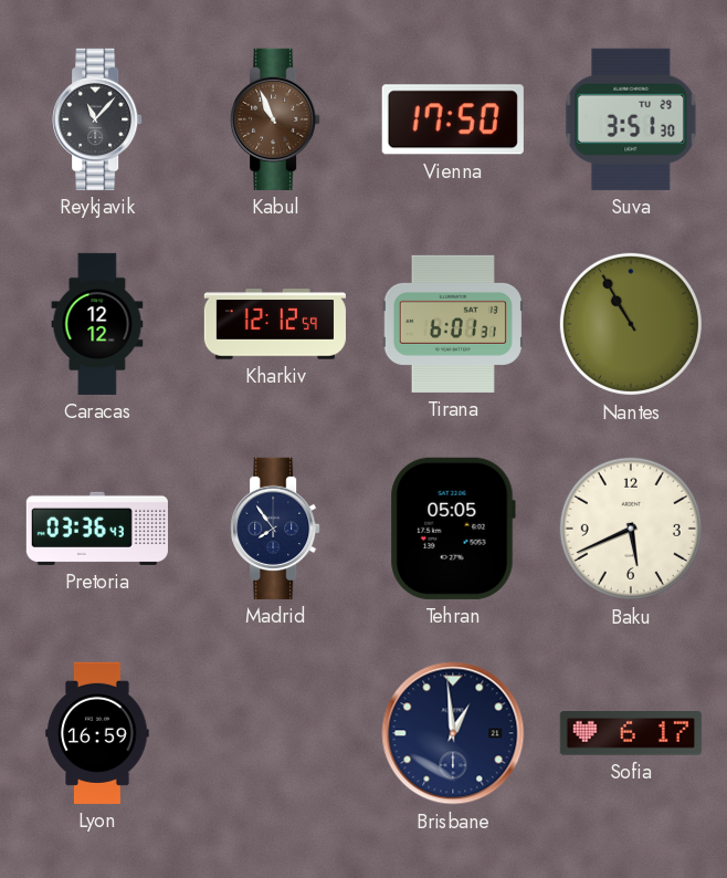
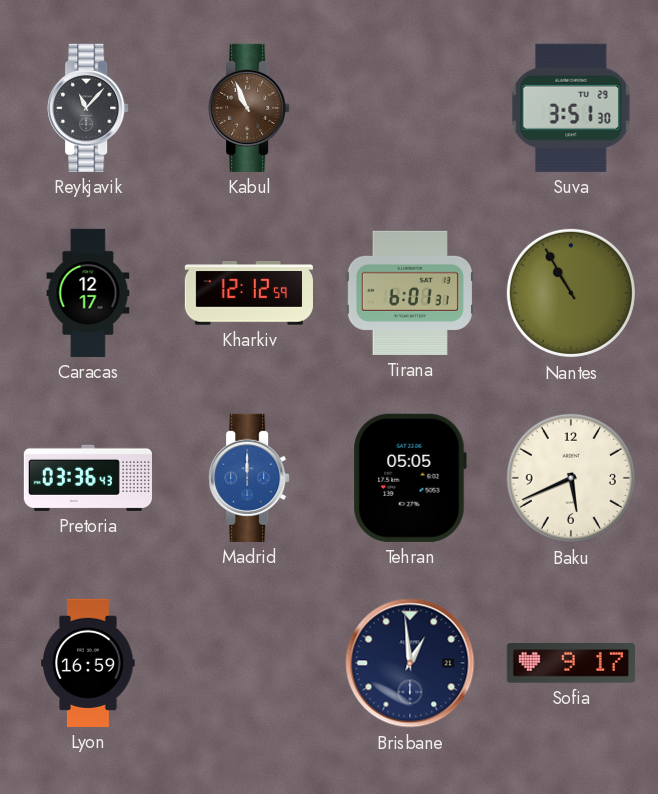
Vienna: 17:50 -> none (453, 119)
Caracas: 12:12 -> 12:17 (88, 293)
Madrid: 7:54 -> 12:00 (249, 478)
Madrid dial: navy -> blue (249, 478)
Sofia: 6:17 -> 9:17 (571, 664)
